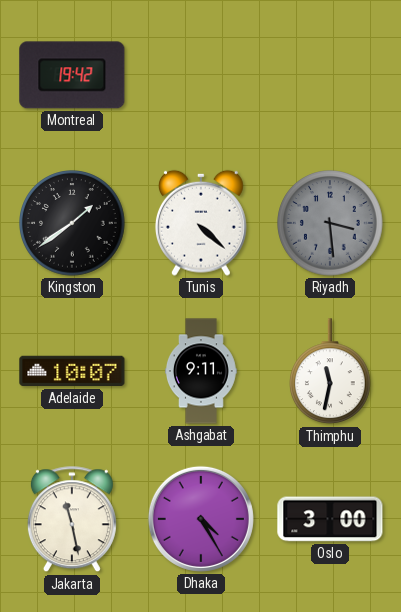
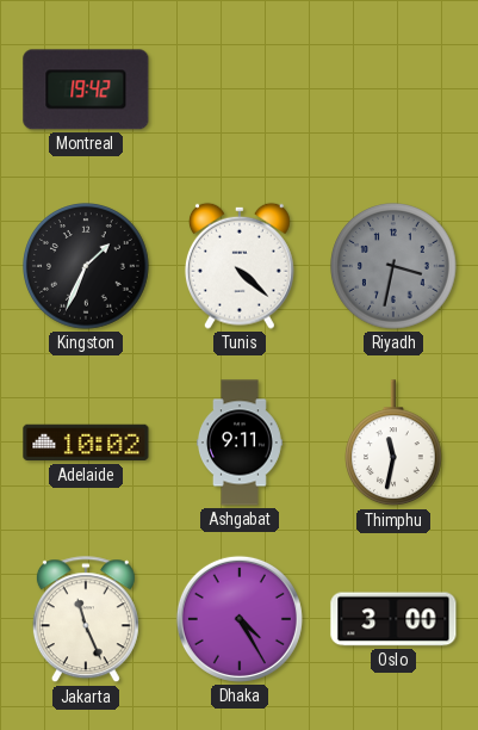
Kingston: 1:39 -> 1:34 (86, 266)
Riyadh: 3:29 -> 3:32 (393, 266)
Adelaide: 10:07 -> 10:02 (86, 443)
Jakarta: 11:28 -> 11:26 (86, 620)
